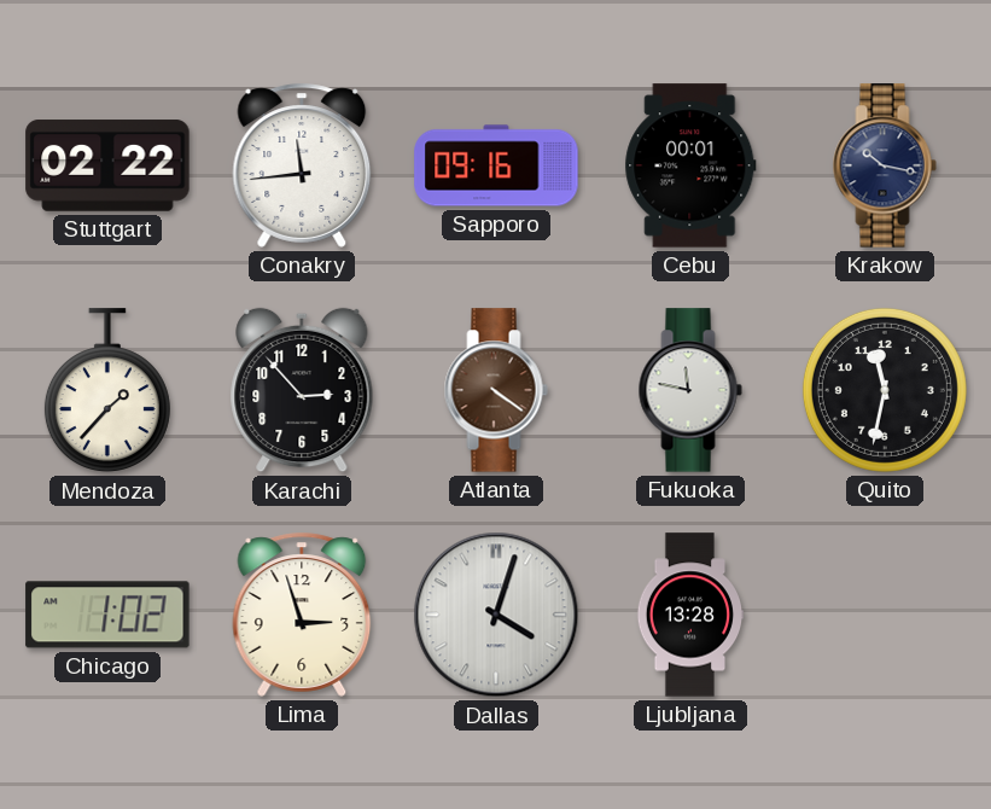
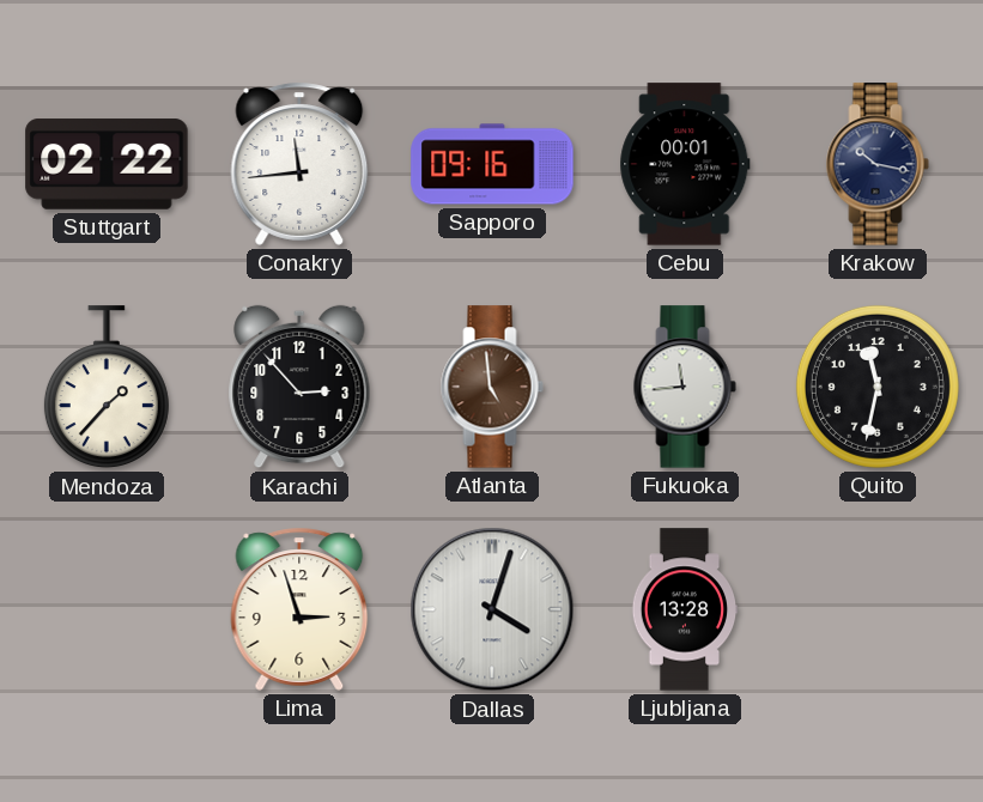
Atlanta: 4:21 -> 4:59 (492, 387)
Fukuoka: 11:47 -> 11:44 (685, 387)
Chicago: 1:02 -> none (107, 615)
